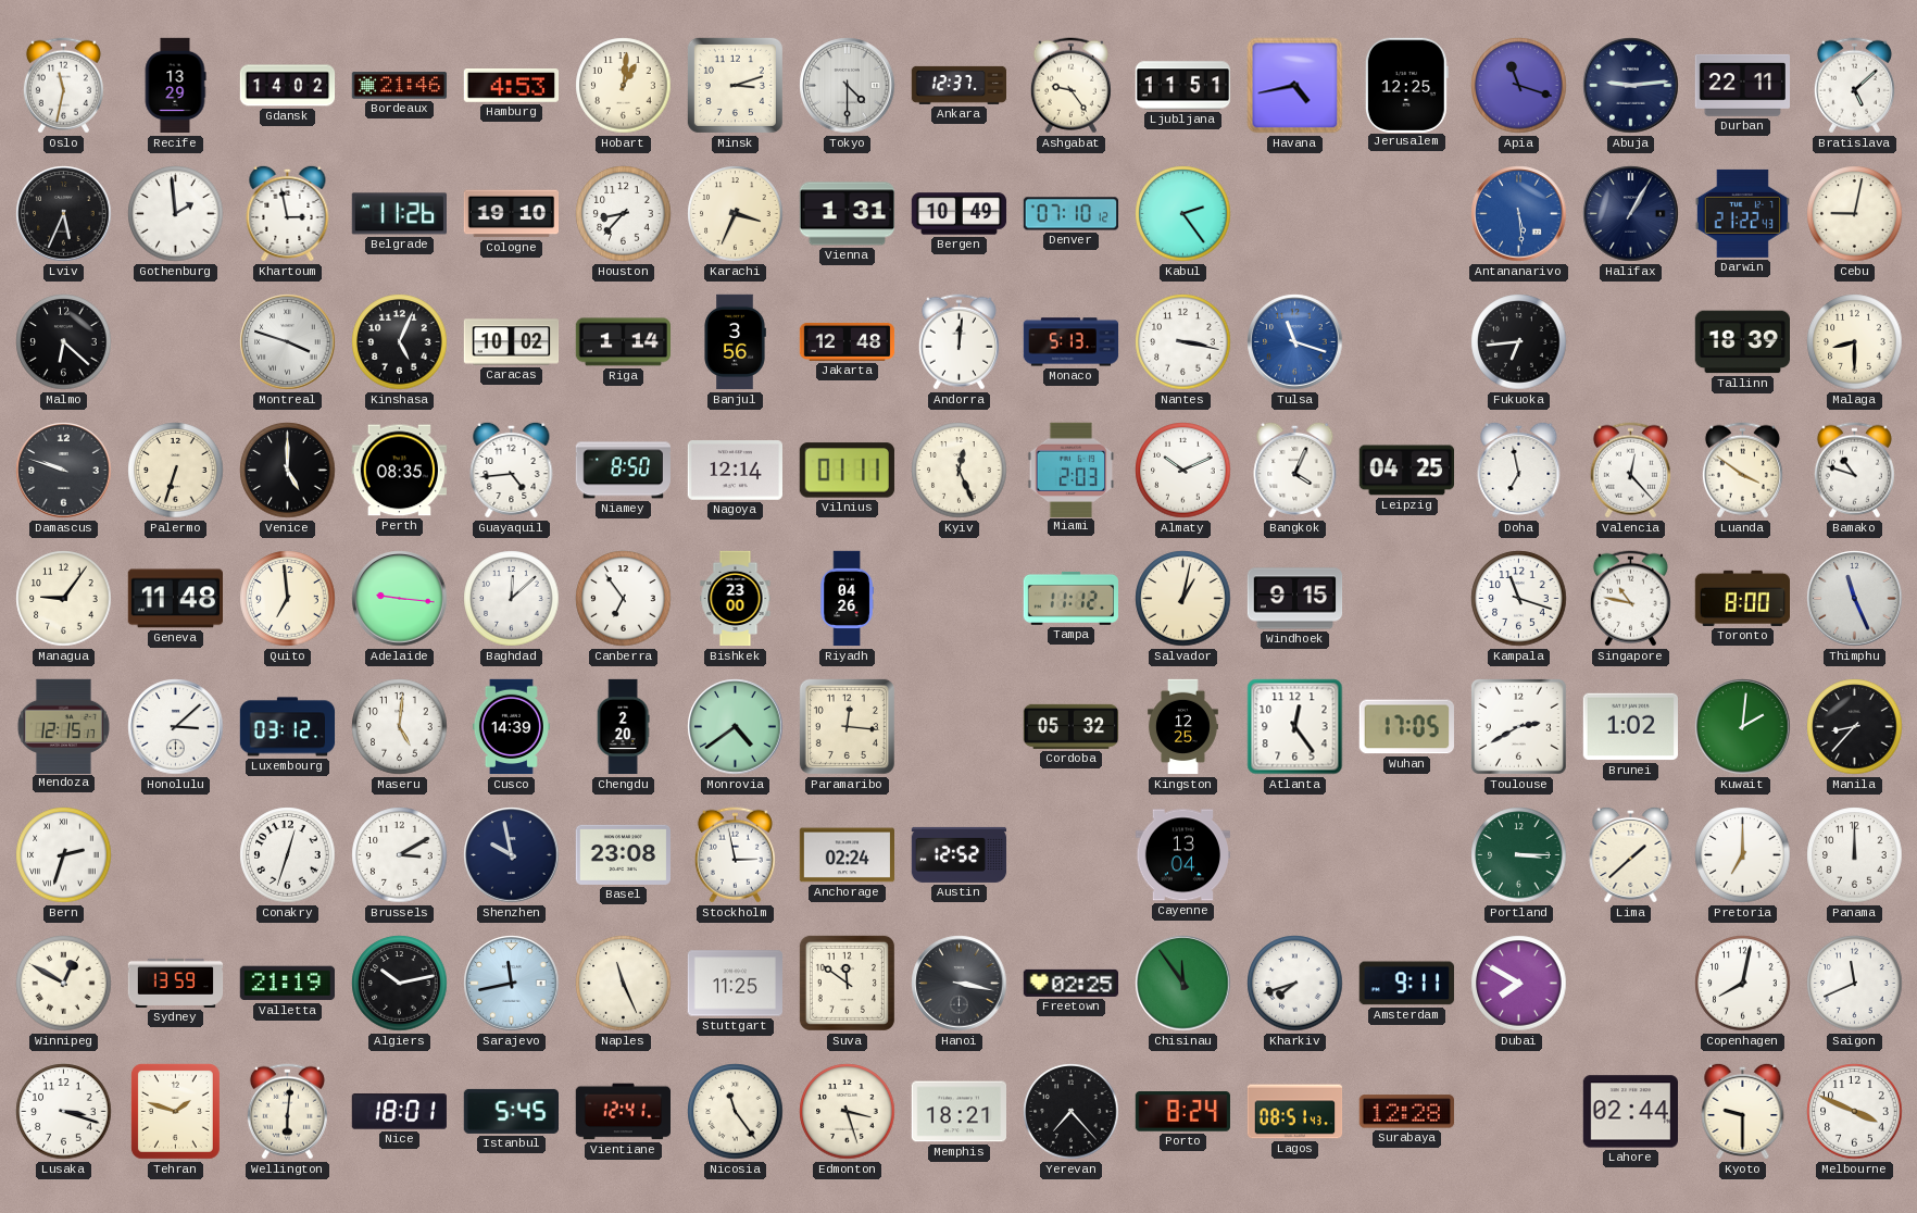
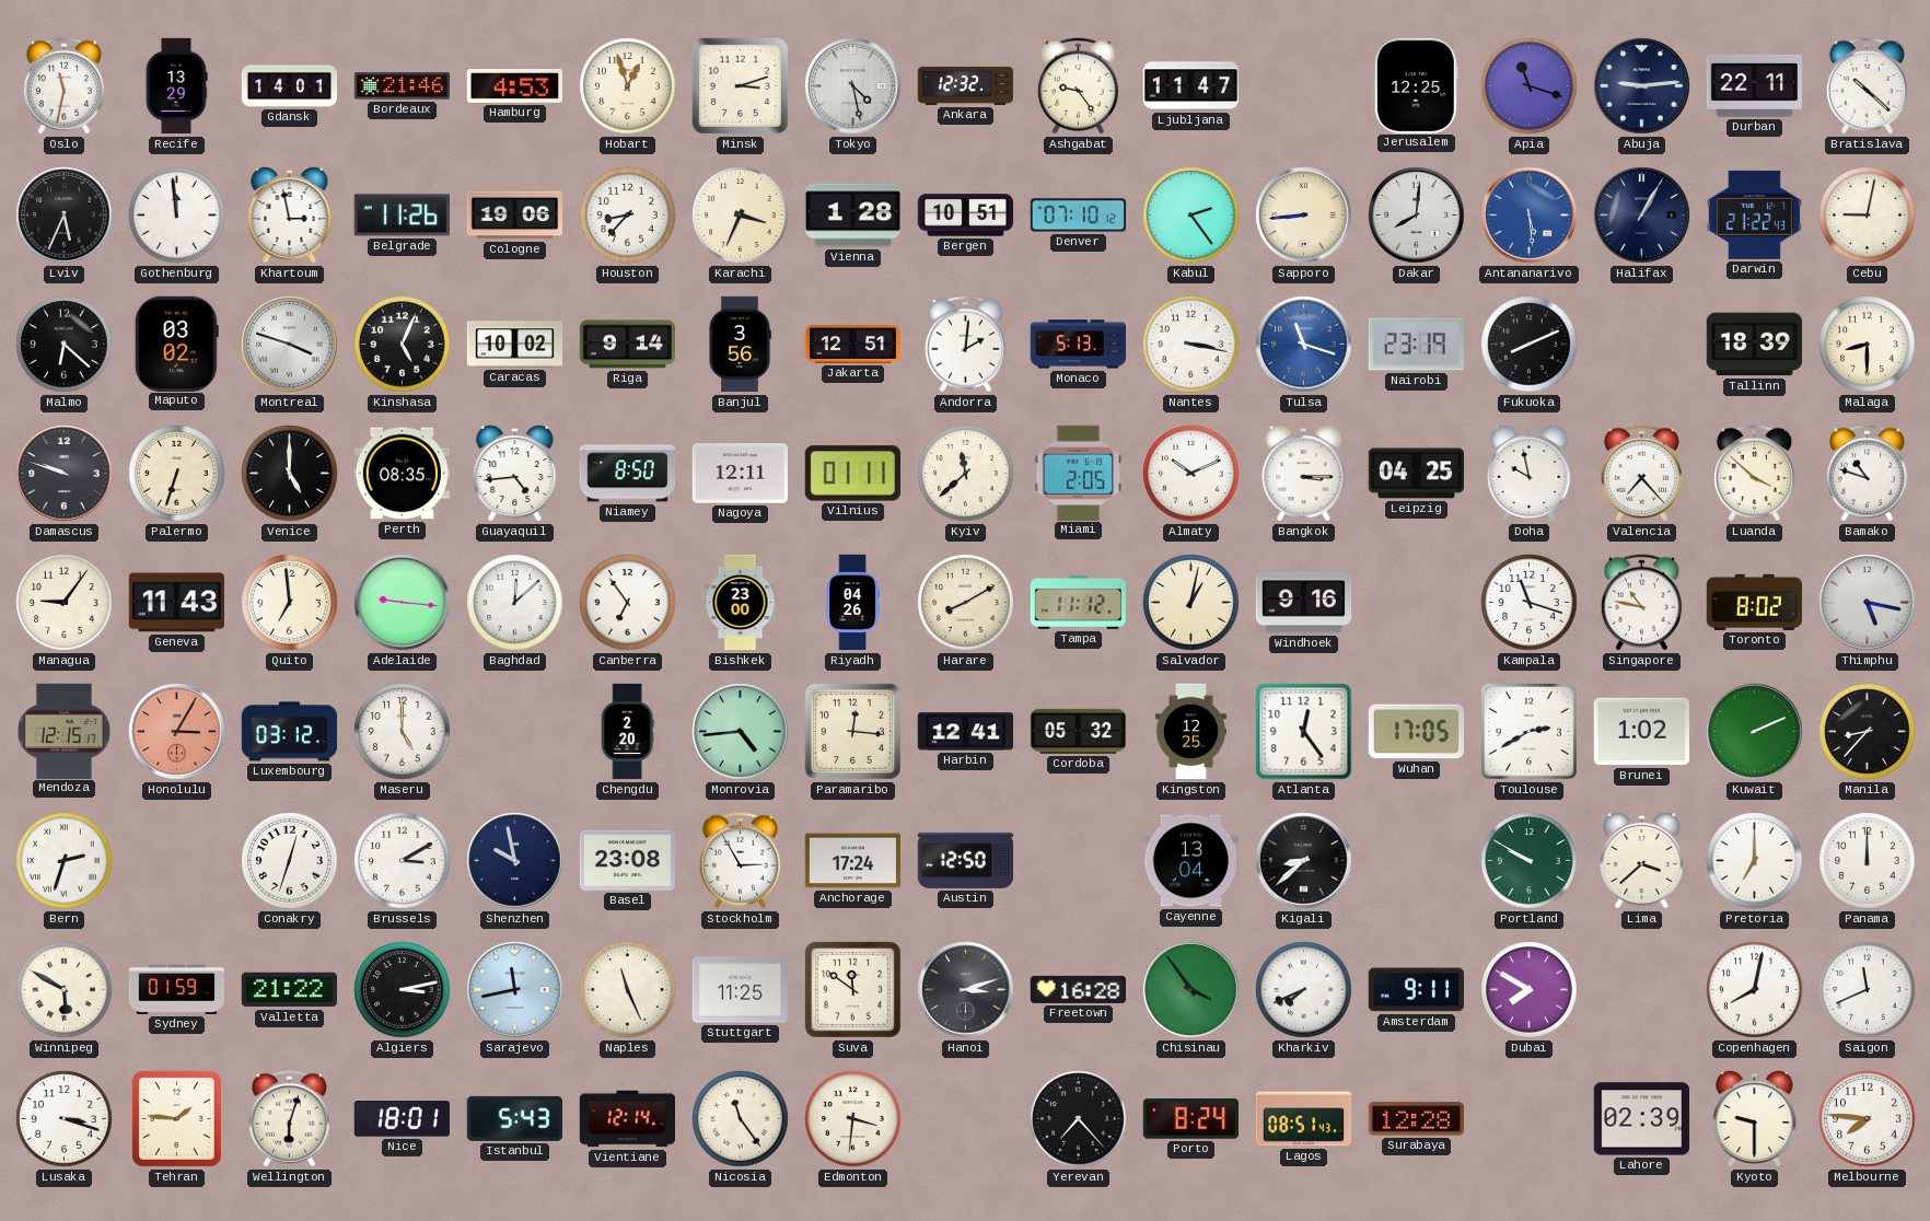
Gdansk: 14:02 -> 14:01 (290, 86)
Hobart: 1:01 -> 12:57 (628, 86)
Tokyo: 4:30 -> 4:28 (853, 86)
Ankara: 12:37 -> 12:32 (966, 85)
Ljubljana: 11:51 -> 11:47 (1190, 86)
Havana: 4:43 -> none (1295, 86)
Bratislava: 5:08 -> 10:22 (1867, 86)
Gothenburg: 1:59 -> 11:59 (177, 216)
Cologne: 19:10 -> 19:06 (514, 216)
Vienna: 1:31 -> 1:28 (853, 216)
Bergen: 10:49 -> 10:51 (966, 216)
Sapporo: none -> 8:44 (1304, 216)
Dakar: none -> 8:01 (1417, 216)
Maputo: none -> 03:02 (176, 344)
Riga: 1:14 -> 9:14 (627, 345)
Jakarta: 12:48 -> 12:51 (853, 344)
Andorra: 12:01 -> 2:01 (965, 345)
Nairobi: none -> 23:19 (1416, 345)
Fukuoka: 6:44 -> 8:11 (1530, 345)
Nagoya: 12:14 -> 12:11 (740, 474)
Kyiv: 12:26 -> 11:38 (966, 474)
Miami: 2:03 -> 2:05 (1079, 473)
Bangkok: 4:04 -> 3:15 (1304, 473)
Doha: 6:58 -> 9:58 (1530, 473)
Valencia: 12:23 -> 7:23 (1641, 474)
Luanda: 3:51 -> 3:52 (1754, 474)
Geneva: 11:48 -> 11:43 (176, 603)
Harare: none -> 8:10 (966, 603)
Windhoek: 9:15 -> 9:16 (1304, 603)
Toronto: 8:00 -> 8:02 (1754, 602)
Thimphu: 11:26 -> 5:17 (1868, 603)
Honolulu: 3:08 -> 3:05 (177, 732)
Honolulu dial: white -> salmon (177, 732)
Maseru: 5:01 -> 5:00 (403, 732)
Cusco: 14:39 -> none (511, 727)
Monrovia: 4:39 -> 4:44 (741, 732)
Harbin: none -> 12:41 (965, 732)
Kuwait: 2:01 -> 2:11 (1755, 732)
Stockholm: 2:58 -> 2:55 (740, 861)
Anchorage: 02:24 -> 17:24 (852, 861)
Austin: 12:52 -> 12:50 (966, 860)
Kigali: none -> 8:38 (1304, 861)
Portland: 3:15 -> 9:50 (1530, 861)
Lima: 1:38 -> 3:38 (1642, 860)
Winnipeg: 12:50 -> 5:50 (65, 990)
Sydney: 13:59 -> 01:59 (177, 989)
Valletta: 21:19 -> 21:22 (289, 990)
Algiers: 10:13 -> 3:13 (403, 990)
Hanoi: 3:17 -> 3:12 (966, 990)
Freetown: 02:25 -> 16:28 (1078, 989)
Chisinau: 11:54 -> 3:54 (1191, 990)
Kharkiv: 7:42 -> 7:41 (1304, 990)
Tehran: 1:48 -> 1:46 (176, 1118)
Wellington: 6:01 -> 6:03 (289, 1119)
Istanbul: 5:45 -> 5:43 (514, 1118)
Vientiane: 12:41 -> 12:14 (627, 1119)
Edmonton: 3:27 -> 3:31 (853, 1119)
Memphis: 18:21 -> none (958, 1112)
Lahore: 02:44 -> 02:39 (1641, 1119)
Melbourne: 3:49 -> 7:46 (1868, 1119)
